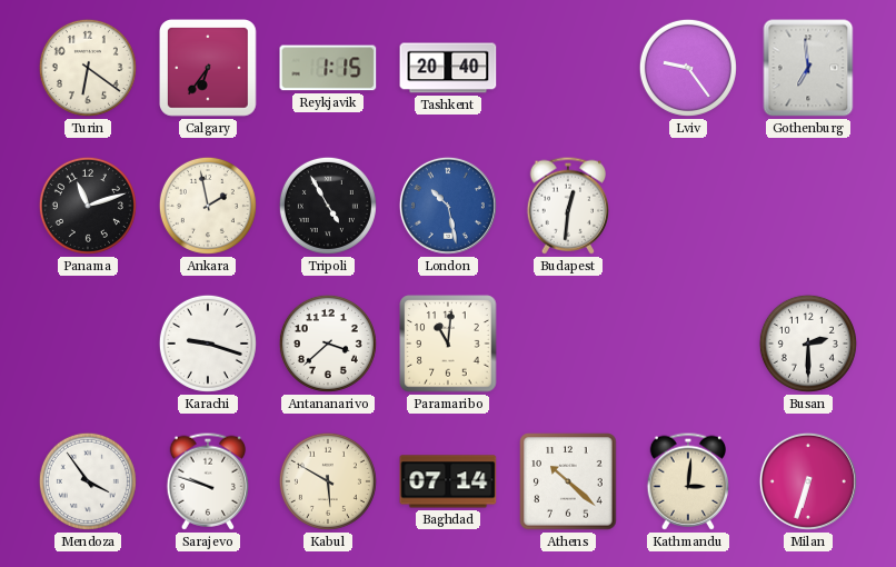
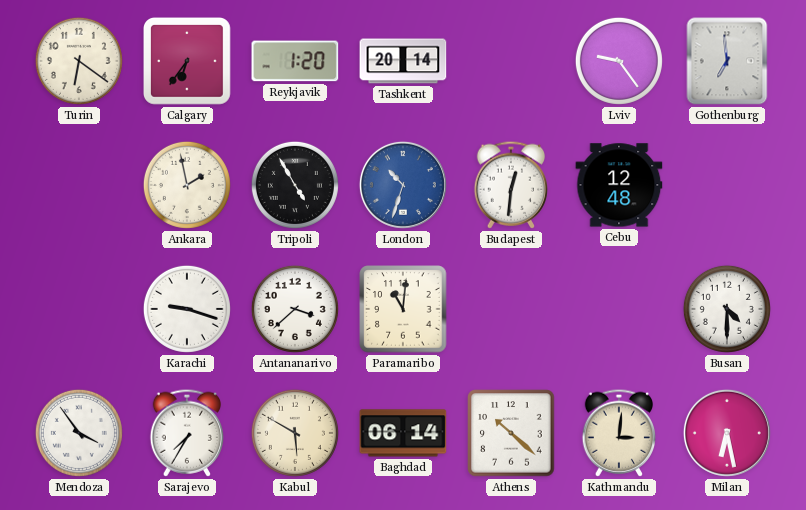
Reykjavik: 1:15 -> 1:20 (295, 61)
Tashkent: 20:40 -> 20:14 (403, 61)
Panama: 11:12 -> none (88, 206)
London: 10:28 -> 10:33 (403, 185)
Cebu: none -> 12:48 (619, 185)
Busan: 2:30 -> 4:30 (727, 309)
Sarajevo: 9:48 -> 7:35 (187, 433)
Baghdad: 07:14 -> 06:14 (403, 433)
Milan: 6:33 -> 6:28 (727, 433)
